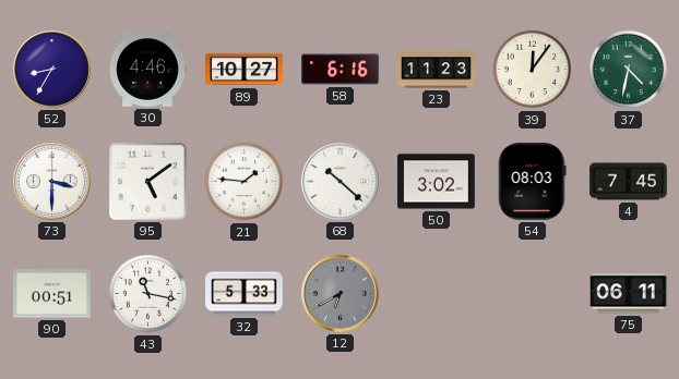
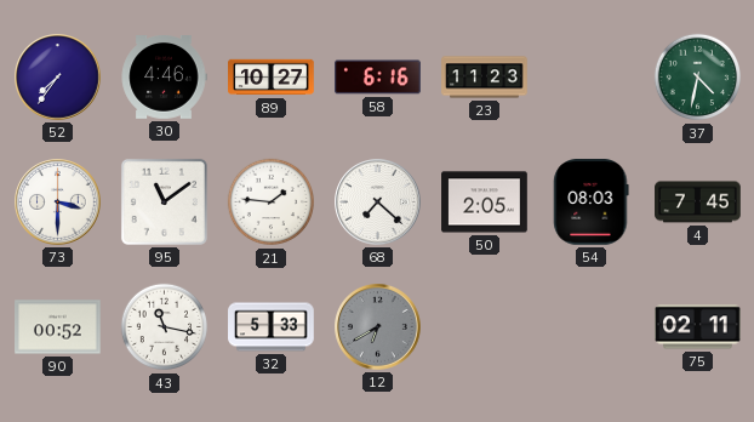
52: 8:35 -> 7:36 (58, 78)
39: 12:06 -> none (533, 70)
95: 5:09 -> 11:09 (164, 201)
68: 10:22 -> 7:22 (378, 203)
50: 3:02 -> 2:05 (485, 203)
90: 00:51 -> 00:52 (58, 327)
75: 06:11 -> 02:11 (698, 327)
